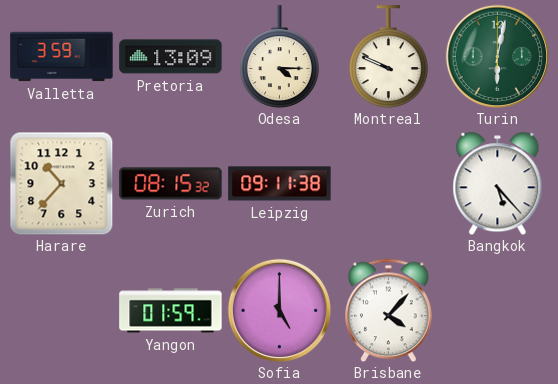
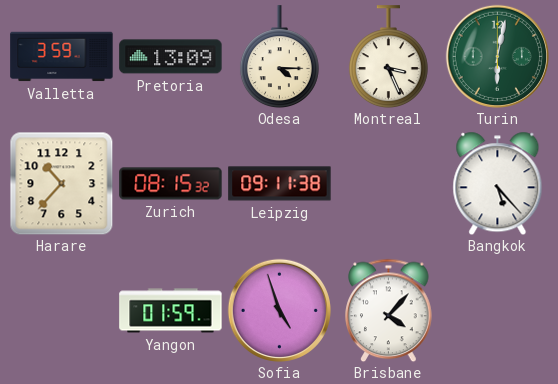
Montreal: 9:49 -> 3:26 (388, 57)
Sofia: 5:00 -> 4:57 (279, 310)
